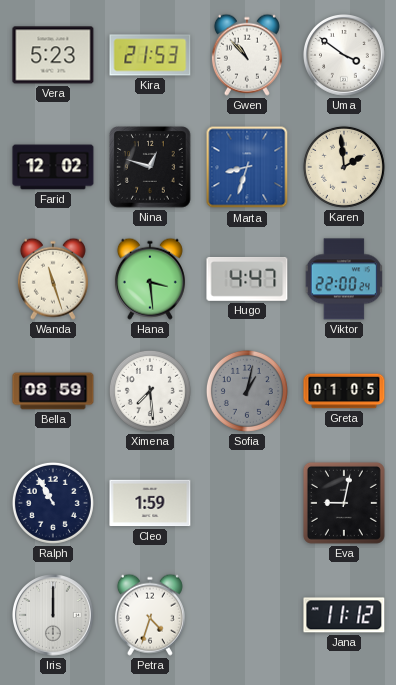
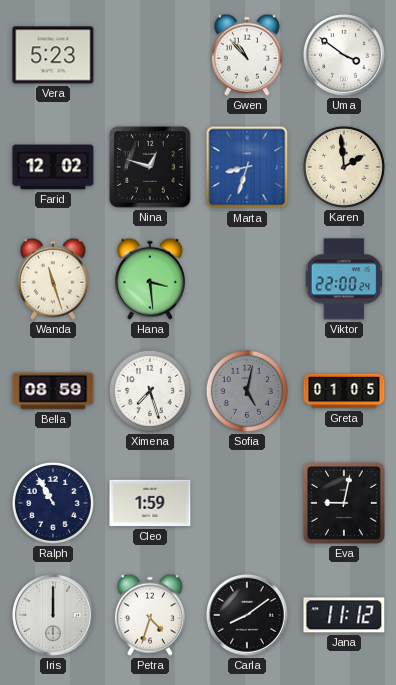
Kira: 21:53 -> none (150, 55)
Hugo: 4:47 -> none (247, 279)
Ximena: 7:29 -> 7:27 (150, 391)
Sofia: 1:02 -> 5:02 (247, 391)
Carla: none -> 8:09 (248, 616)
